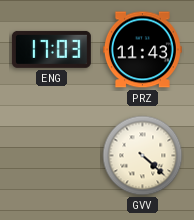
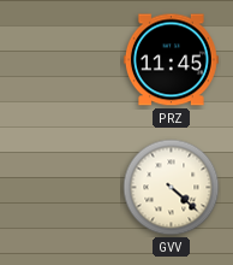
ENG: 17:03 -> none (51, 49)
PRZ: 11:43 -> 11:45 (171, 60)
